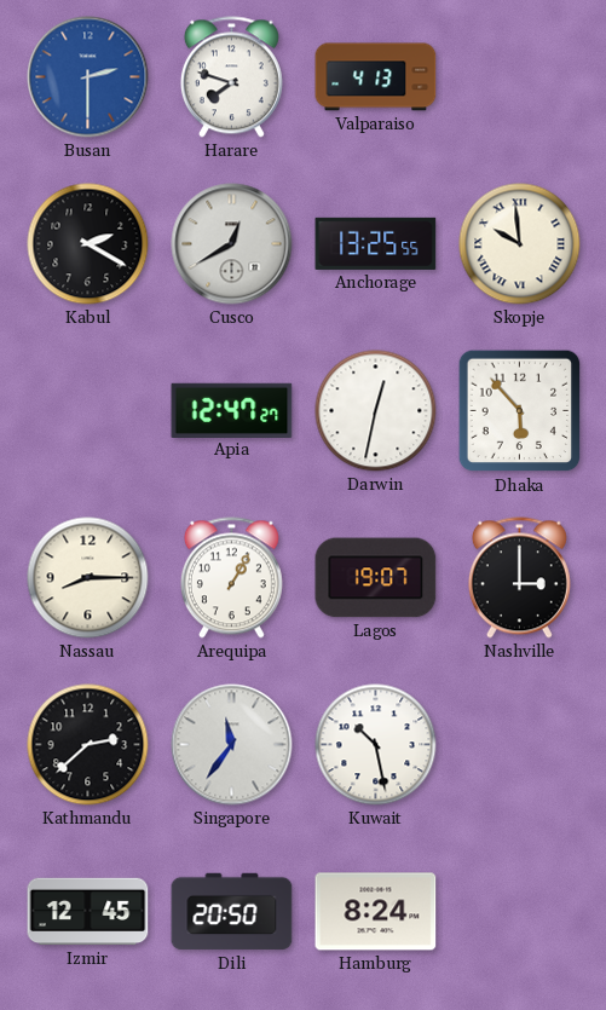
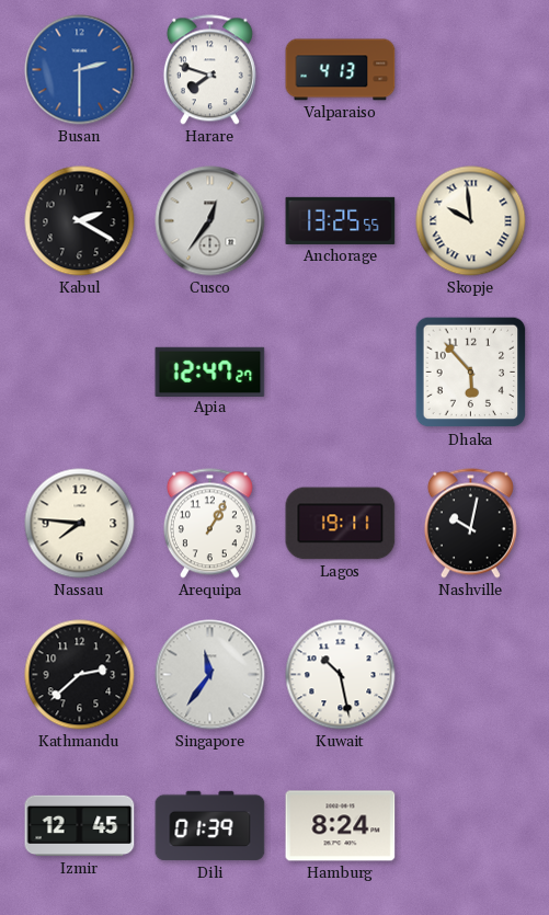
Cusco: 12:40 -> 12:36 (210, 221)
Darwin: 12:32 -> none (376, 411)
Nassau: 8:15 -> 7:46 (80, 524)
Lagos: 19:07 -> 19:11 (341, 524)
Nashville: 3:00 -> 10:02 (470, 524)
Dili: 20:50 -> 01:39 (210, 826)
